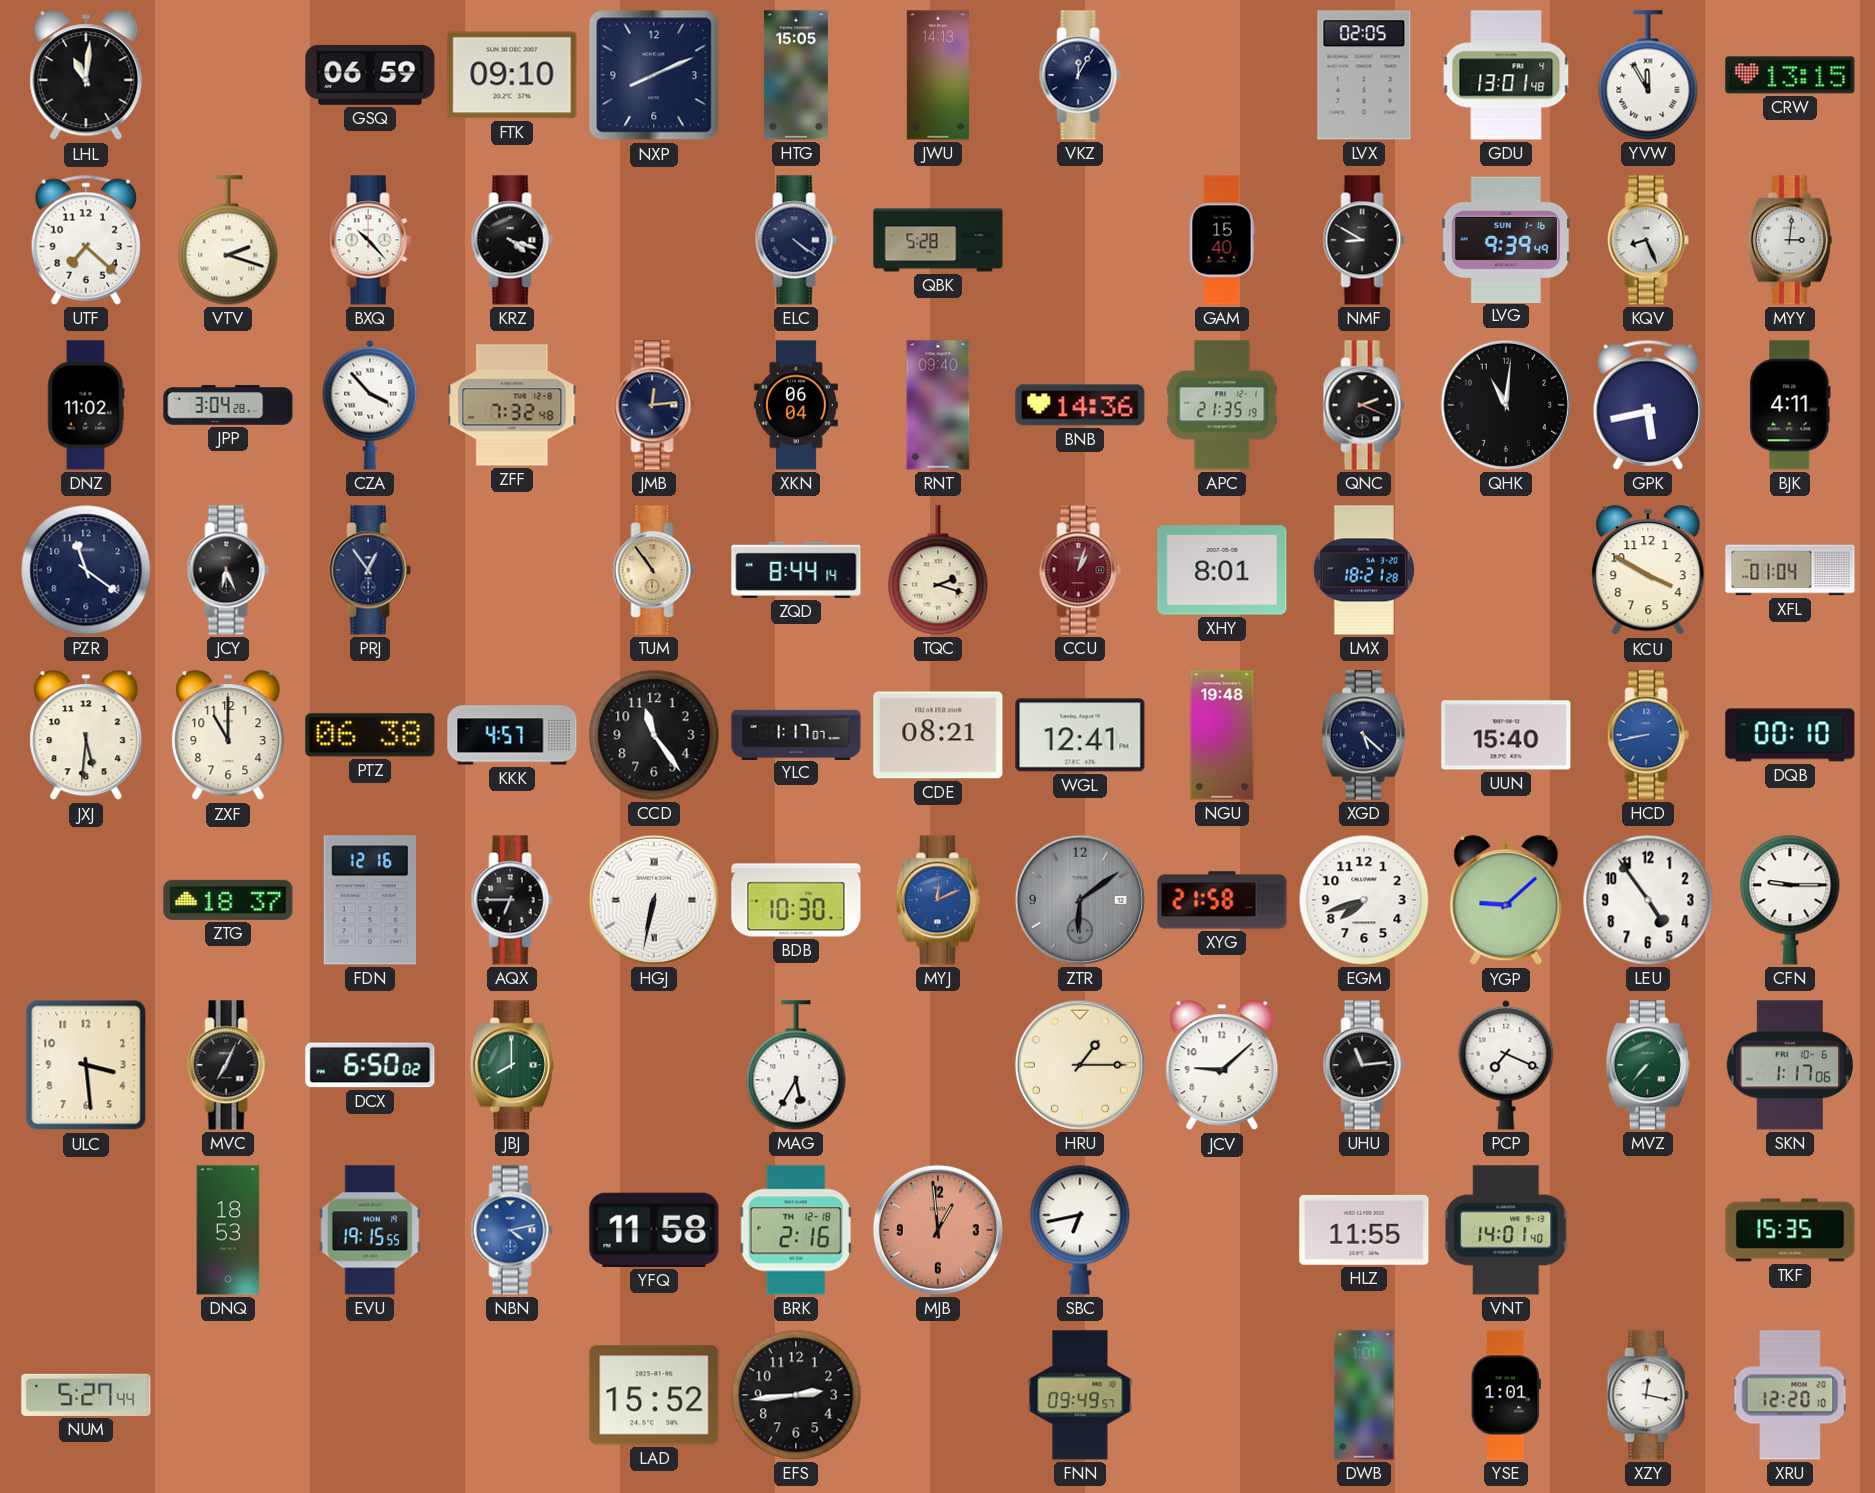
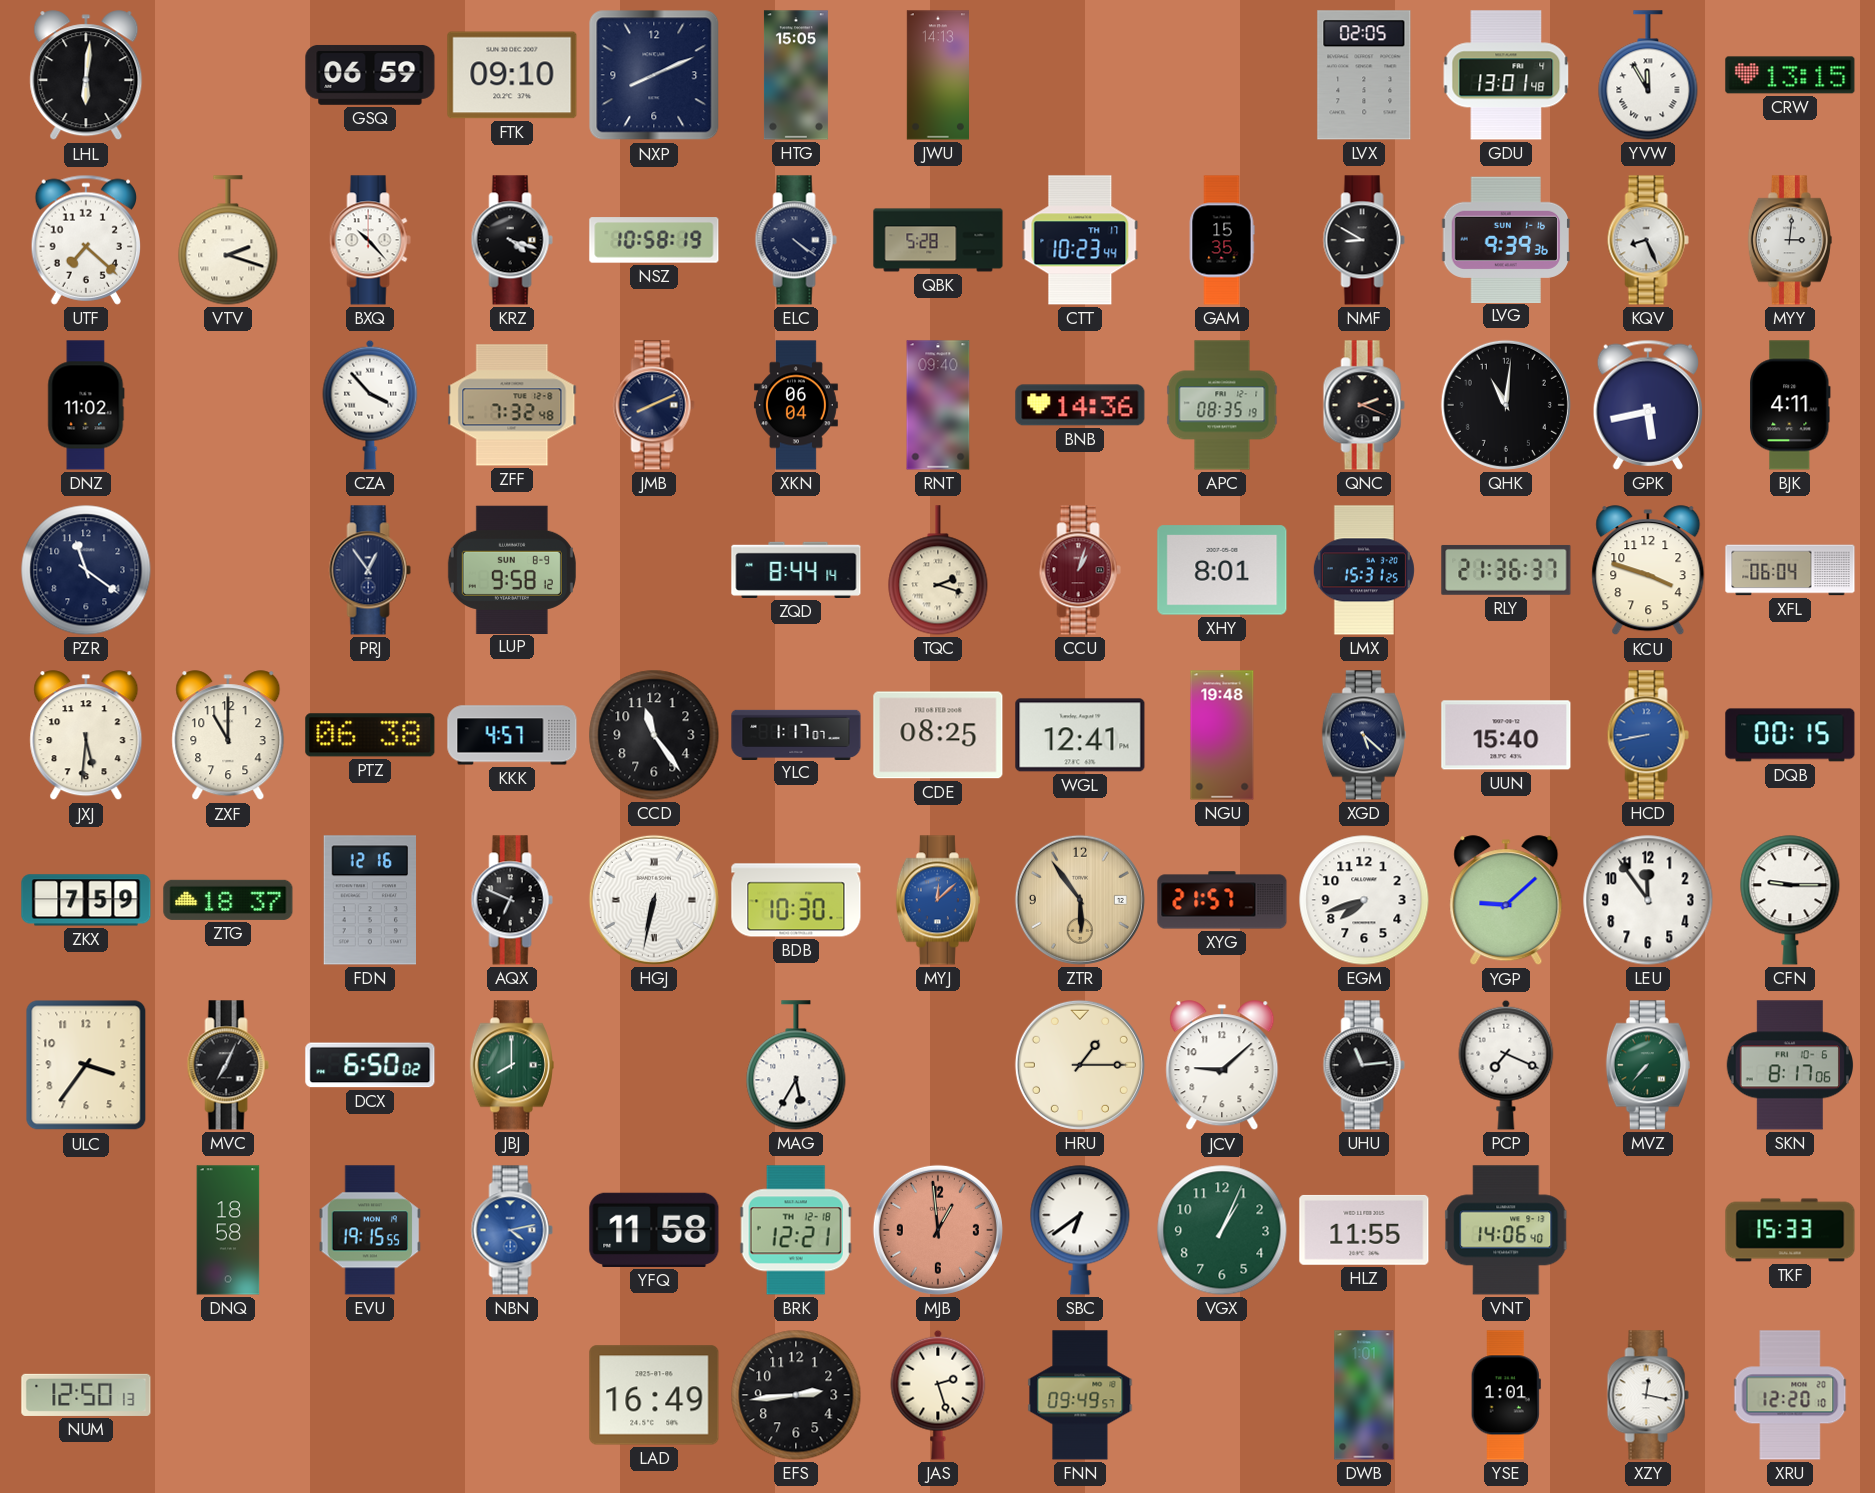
LHL: 11:01 -> 6:01 (86, 76)
VKZ: 12:05 -> none (1080, 75)
NSZ: none -> 10:58 (654, 240)
CTT: none -> 10:23 (1080, 240)
GAM: 15:40 -> 15:35 (1222, 240)
LVG: 9:39:49 -> 9:39:36 (1506, 239)
JPP: 3:04 -> none (228, 405)
JMB: 12:14 -> 8:11 (654, 405)
APC: 21:35 -> 08:35 (1222, 405)
JCY: 6:26 -> none (228, 570)
LUP: none -> 9:58 (512, 569)
TUM: 10:54 -> none (654, 570)
LMX: 18:21 -> 15:31 (1364, 570)
RLY: none -> 21:36 (1506, 570)
KCU: 3:50 -> 3:48 (1648, 571)
XFL: 01:04 -> 06:04 (1790, 570)
CDE: 08:21 -> 08:25 (938, 735)
DQB: 00:10 -> 00:15 (1790, 735)
ZKX: none -> 7:59 (86, 900)
AQX: 6:45 -> 6:49 (512, 900)
MYJ: 12:11 -> 12:08 (938, 900)
ZTR: 6:09 -> 5:54 (1080, 900)
ZTR dial: grey -> champagne (1080, 900)
XYG: 21:58 -> 21:57 (1222, 900)
LEU: 4:54 -> 11:54 (1648, 900)
ULC: 3:29 -> 3:36 (86, 1065)
SKN: 1:17 -> 8:17 (1789, 1065)
DNQ: 18:53 -> 18:58 (228, 1230)
BRK: 2:16 -> 12:21 (796, 1230)
SBC: 6:43 -> 6:39 (1080, 1230)
VGX: none -> 1:04 (1222, 1230)
VNT: 14:01 -> 14:06 (1507, 1230)
TKF: 15:35 -> 15:33 (1790, 1230)
NUM: 5:27 -> 12:50 (86, 1395)
LAD: 15:52 -> 16:49 (654, 1395)
JAS: none -> 2:27 (938, 1395)
